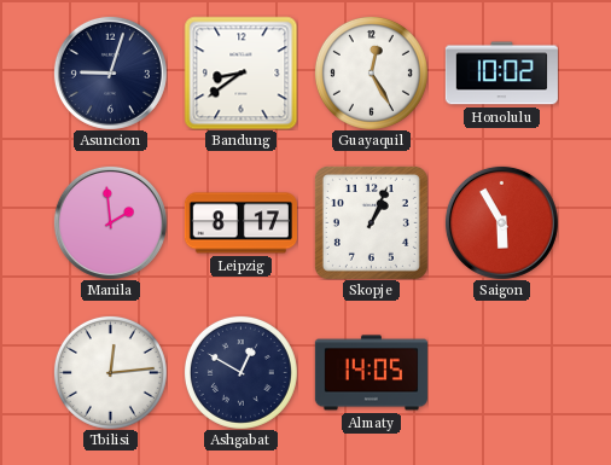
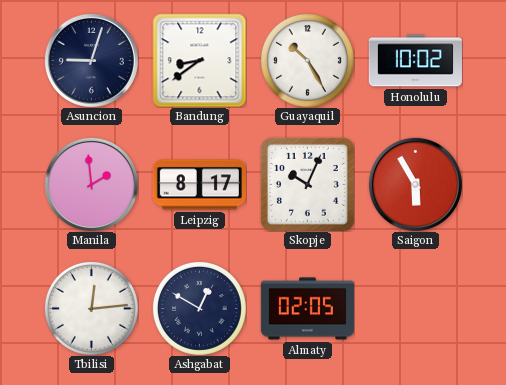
Guayaquil: 12:25 -> 10:25 (307, 60)
Skopje: 1:04 -> 10:04 (307, 184)
Almaty: 14:05 -> 02:05 (307, 309)
